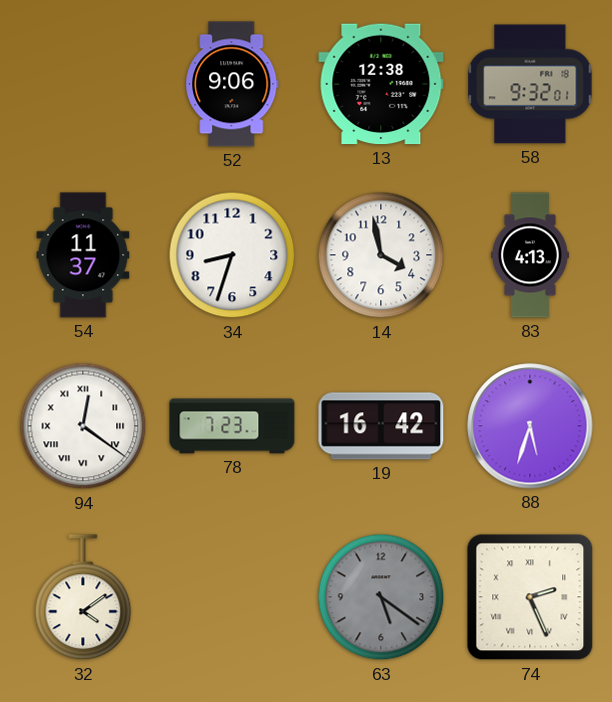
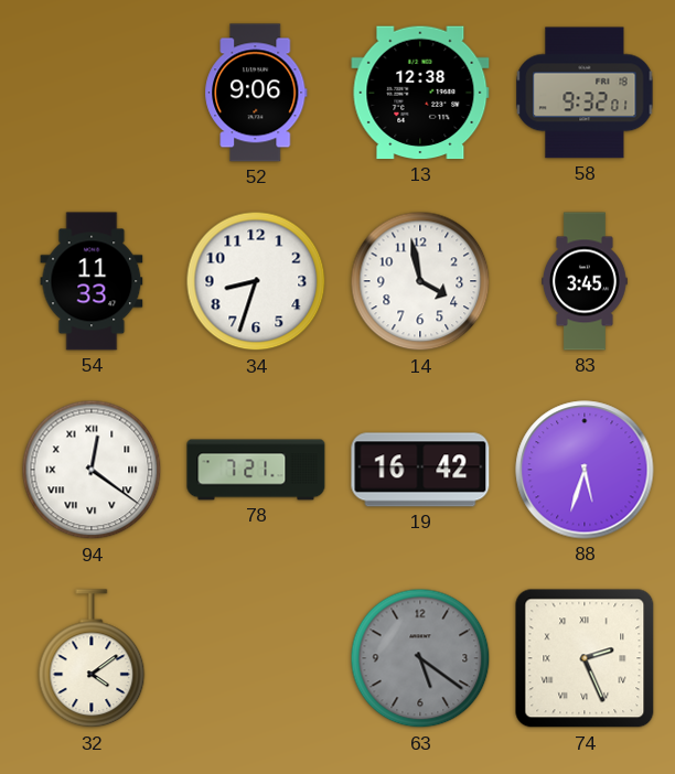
54: 11:37 -> 11:33 (92, 281)
83: 4:13 -> 3:45 (586, 281)
78: 7:23 -> 7:21 (256, 470)
